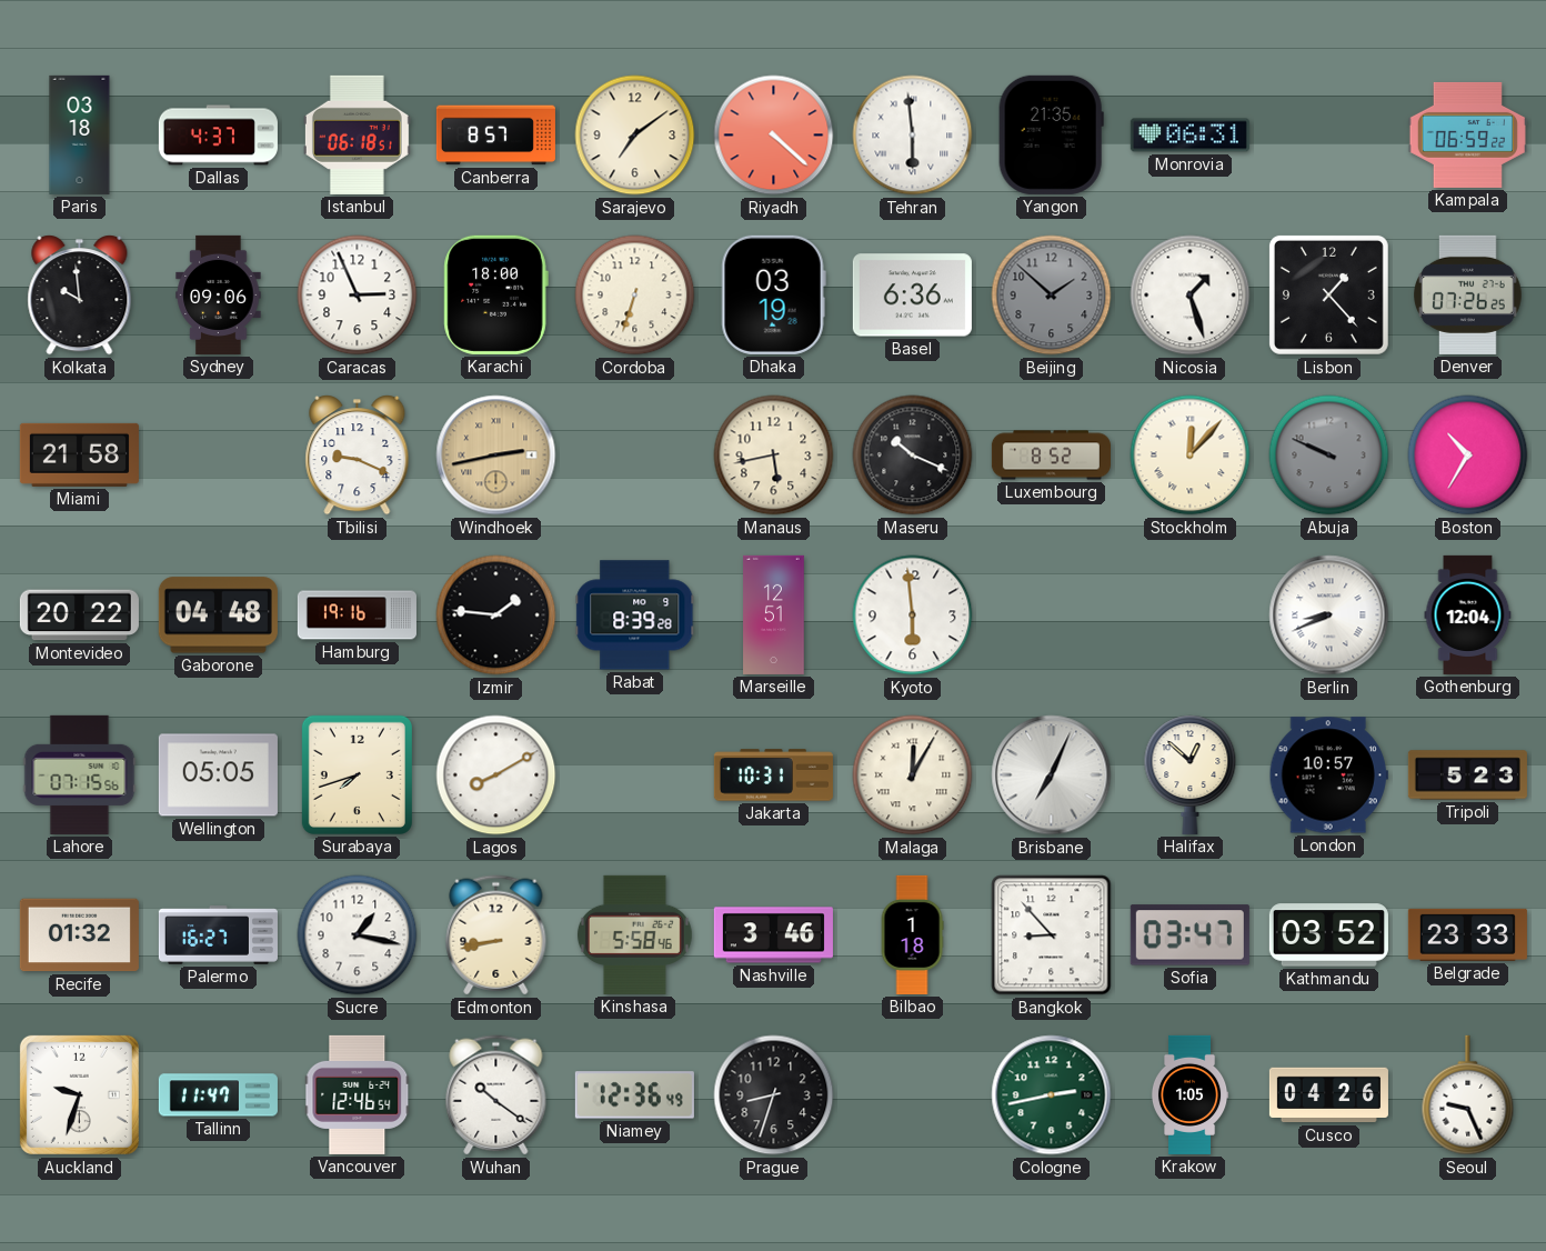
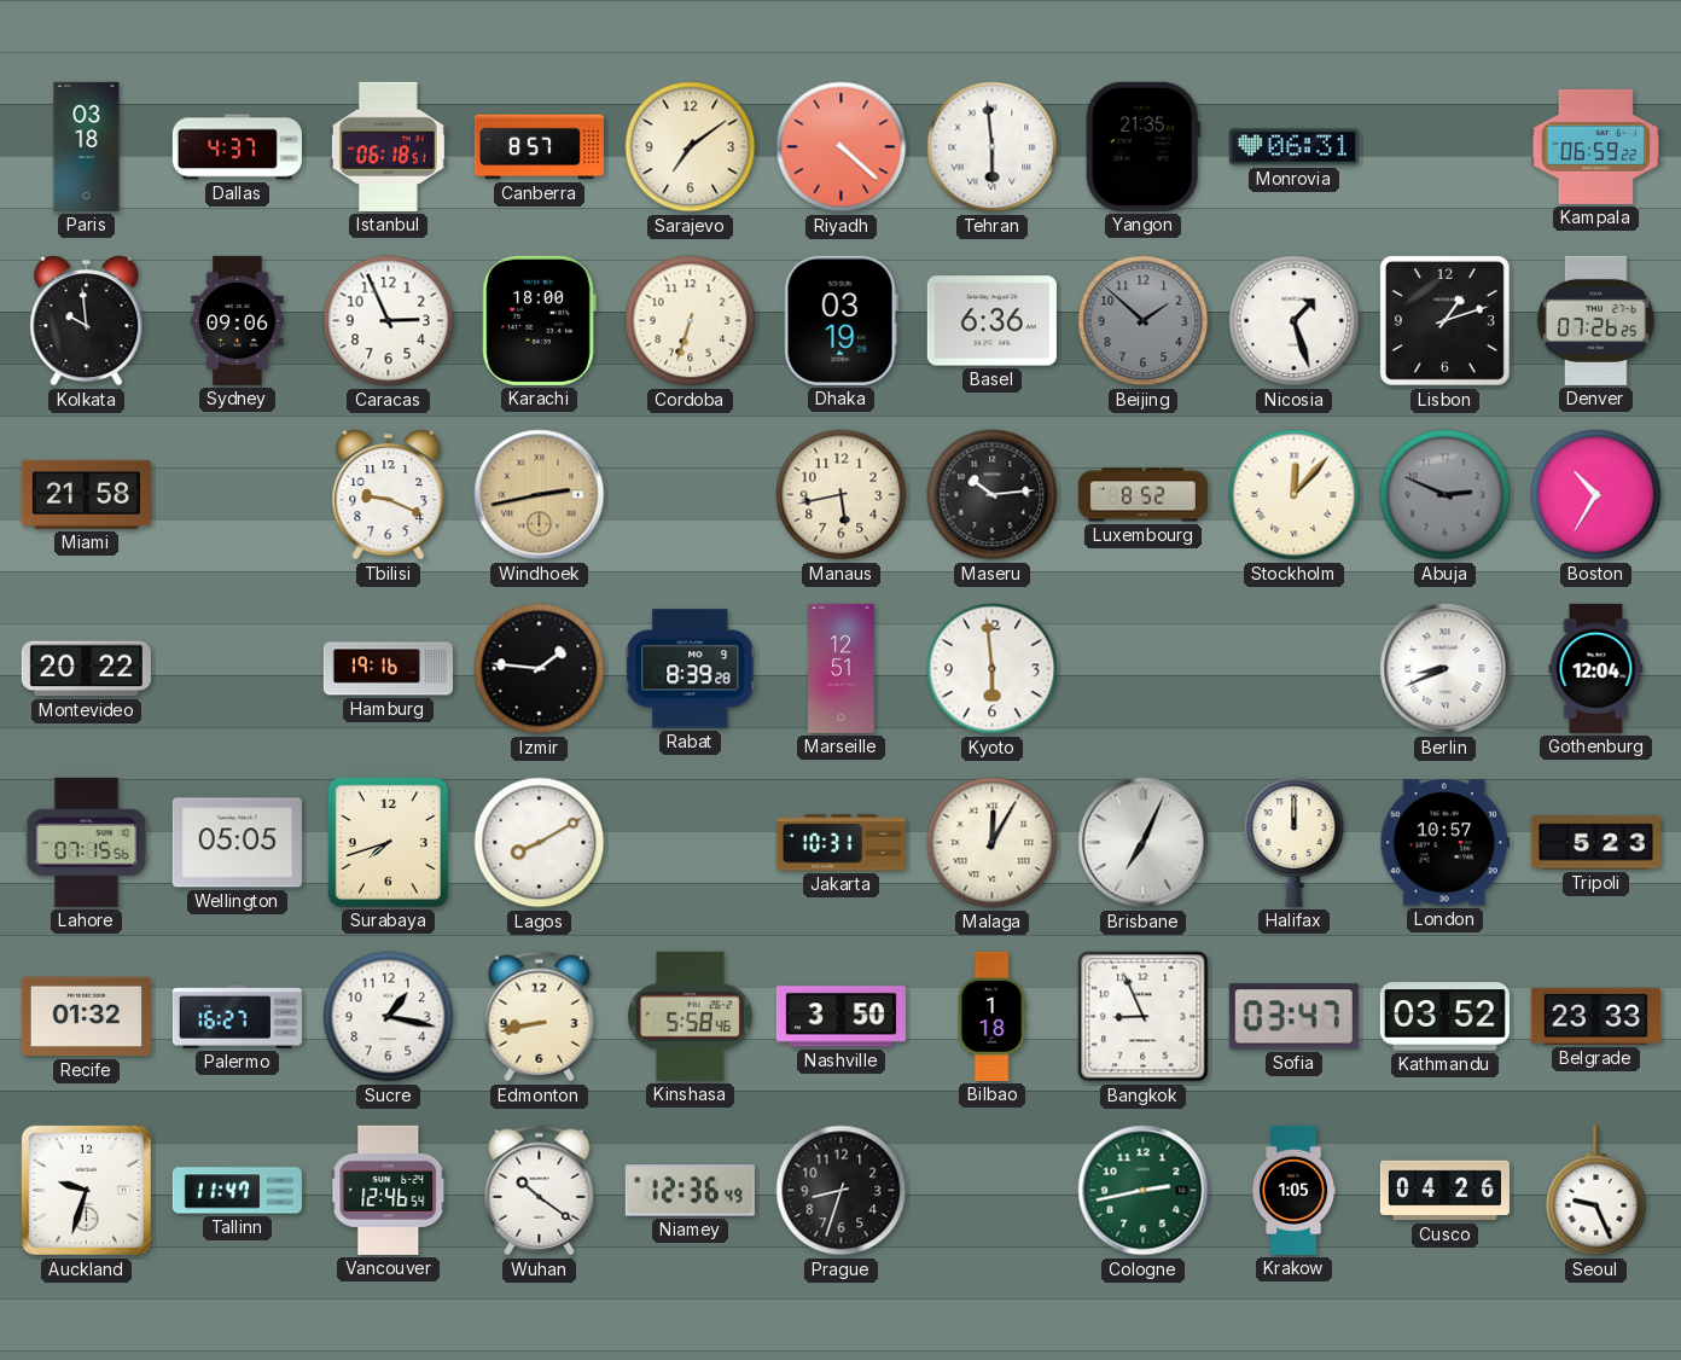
Lisbon: 1:23 -> 1:12 (1444, 320)
Maseru: 10:19 -> 10:14 (993, 495)
Abuja: 9:49 -> 2:49 (1446, 495)
Gaborone: 04:48 -> none (218, 616)
Halifax: 12:52 -> 12:00 (1295, 842)
Nashville: 3:46 -> 3:50 (840, 1017)
Bangkok: 8:53 -> 8:56 (1144, 1017)
